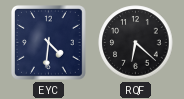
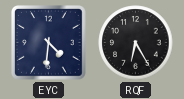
RQF: 6:22 -> 6:25 (136, 43)
